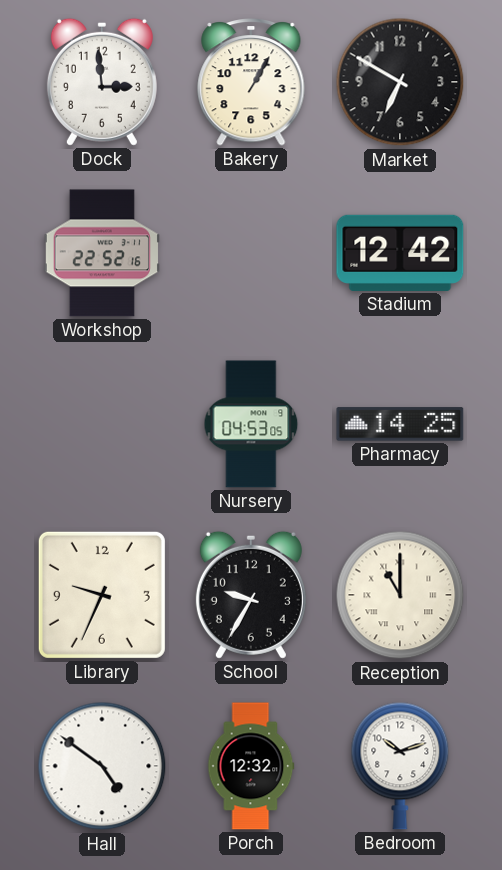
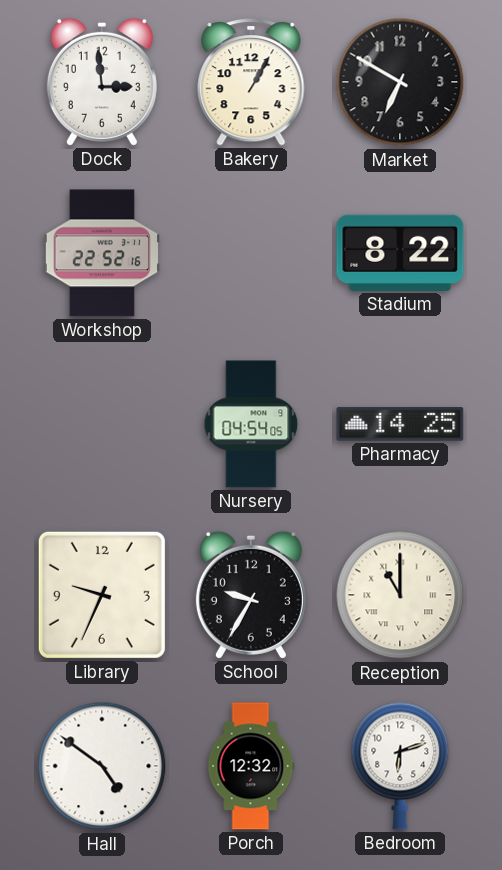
Stadium: 12:42 -> 8:22 (400, 253)
Nursery: 04:53 -> 04:54 (251, 424)
Bedroom: 10:12 -> 6:12 (400, 766)
